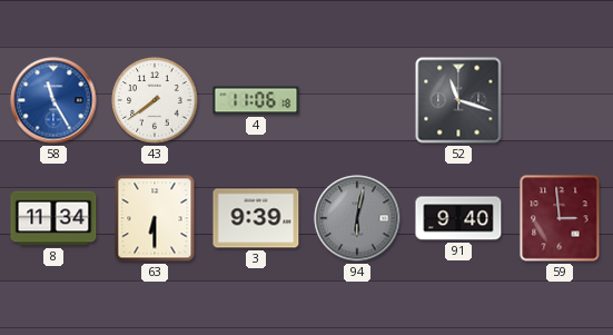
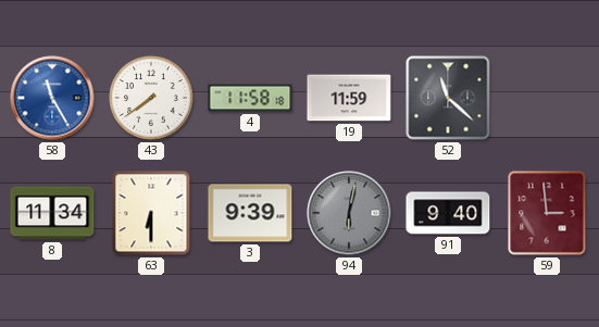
4: 11:06 -> 11:58 (250, 98)
19: none -> 11:59 (349, 98)
52: 11:18 -> 11:22 (448, 98)
